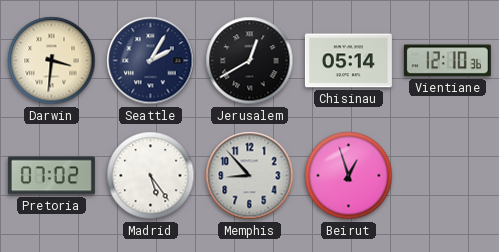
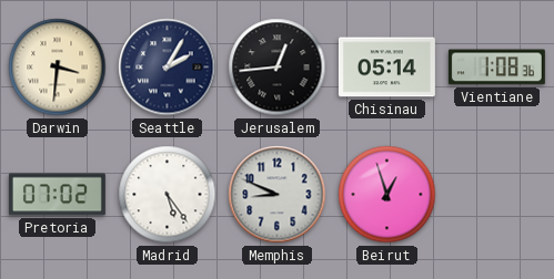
Jerusalem: 12:40 -> 12:44 (278, 68)
Vientiane: 12:10 -> 1:08 (496, 68)
Memphis: 8:53 -> 8:49 (278, 195)
